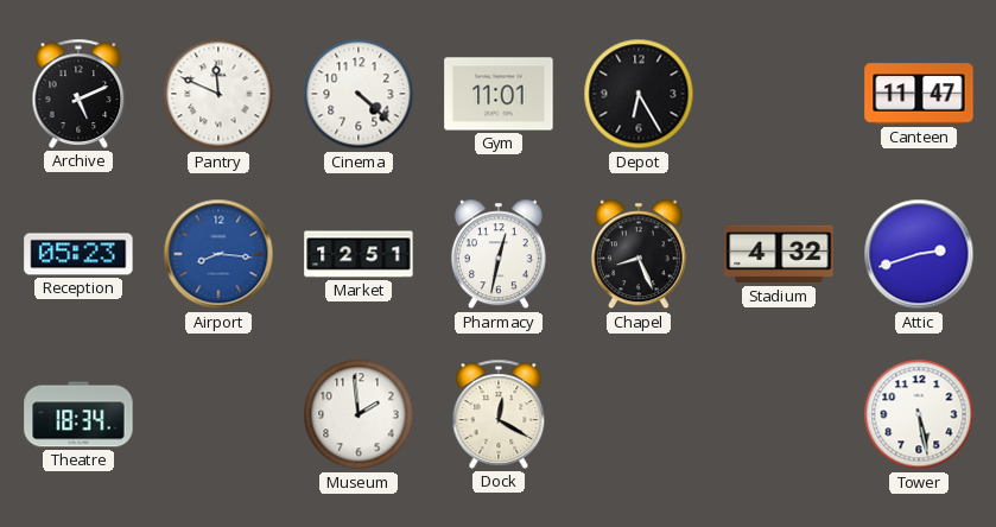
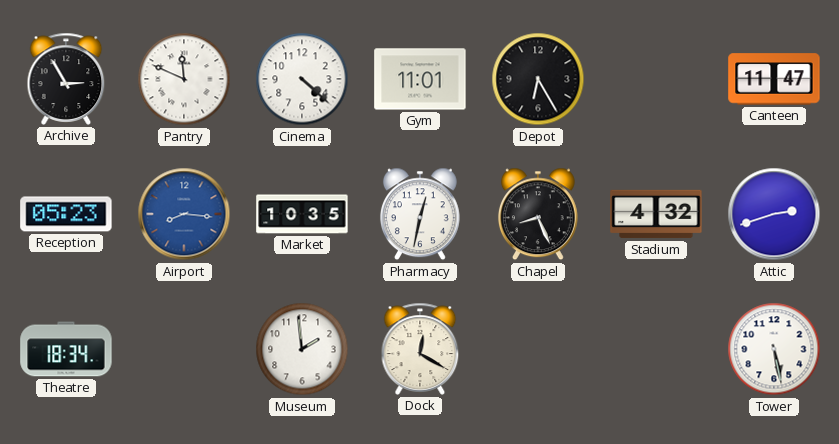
Archive: 5:11 -> 2:55 (66, 79)
Market: 12:51 -> 10:35 (302, 214)
